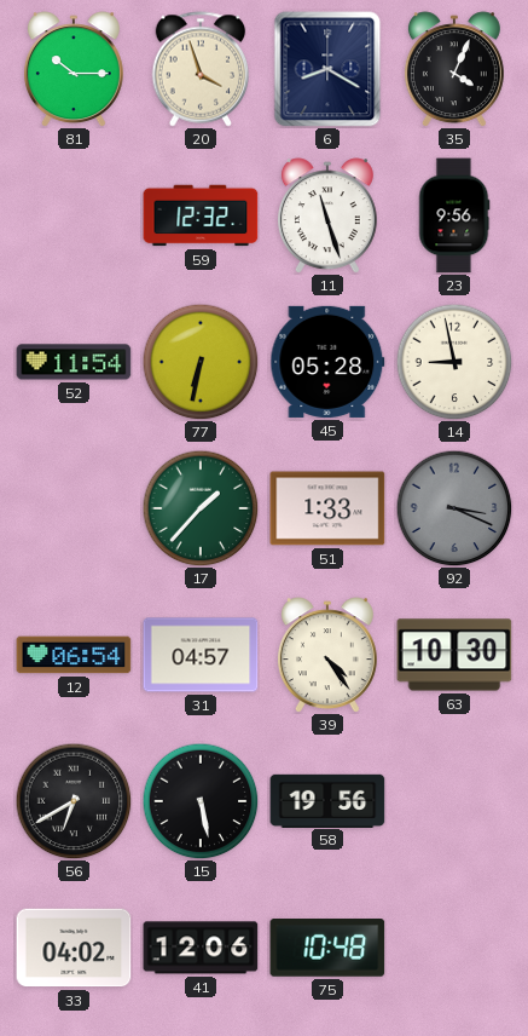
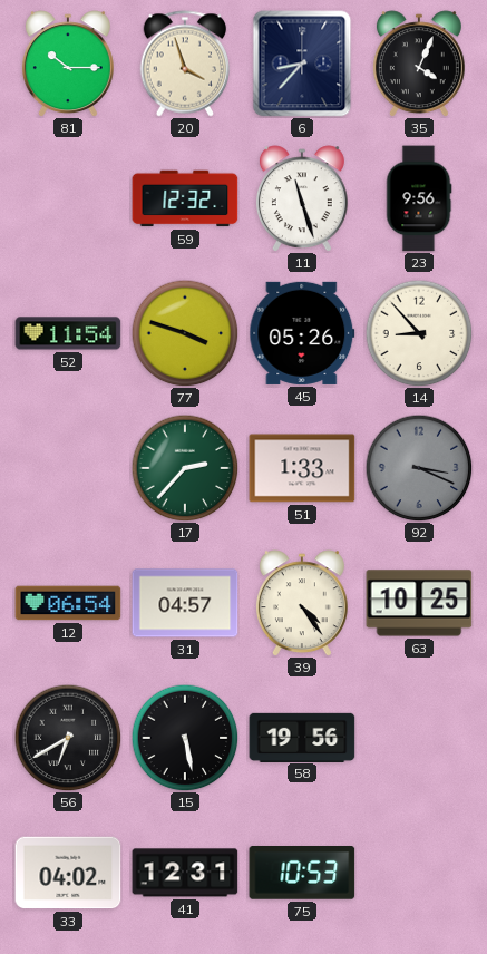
6: 8:20 -> 8:37 (302, 64)
77: 6:32 -> 3:48 (185, 333)
45: 05:28 -> 05:26 (302, 333)
14: 8:58 -> 8:53 (419, 333)
17: 1:37 -> 2:37 (185, 468)
63: 10:30 -> 10:25 (419, 603)
41: 12:06 -> 12:31 (185, 873)
75: 10:48 -> 10:53 (302, 874)
